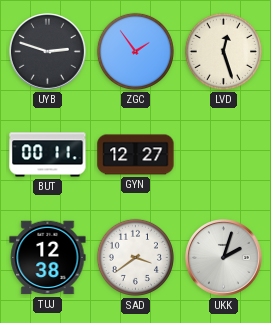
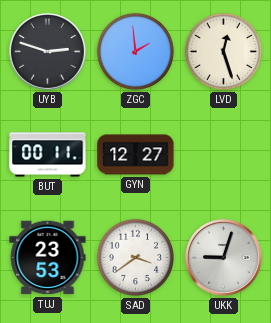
ZGC: 1:54 -> 1:59 (135, 51)
TUJ: 12:38 -> 23:53 (48, 258)
UKK: 2:03 -> 9:03 (224, 258)
